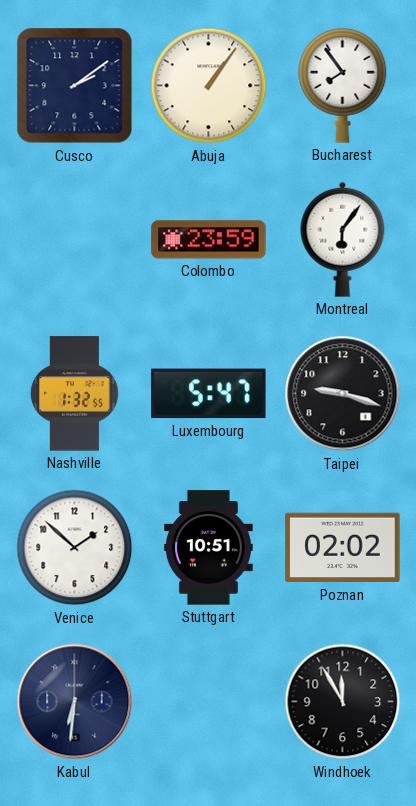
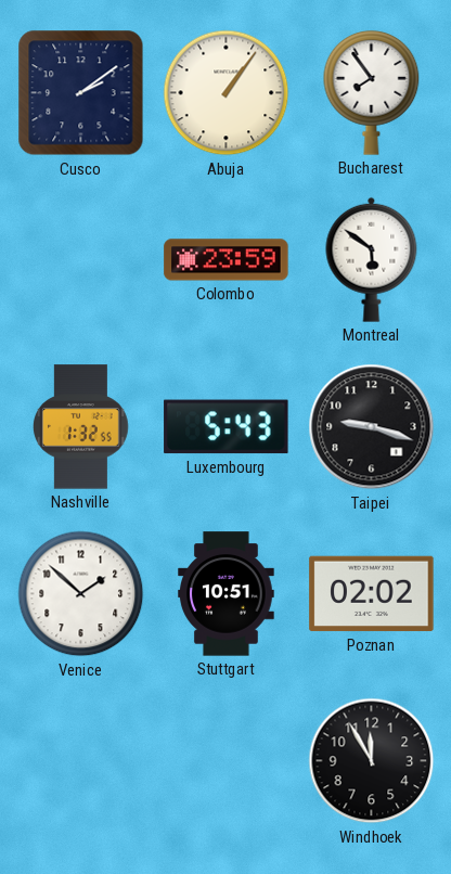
Montreal: 6:06 -> 5:51 (372, 259)
Luxembourg: 5:47 -> 5:43 (227, 427)
Kabul: 6:31 -> none (75, 702)
